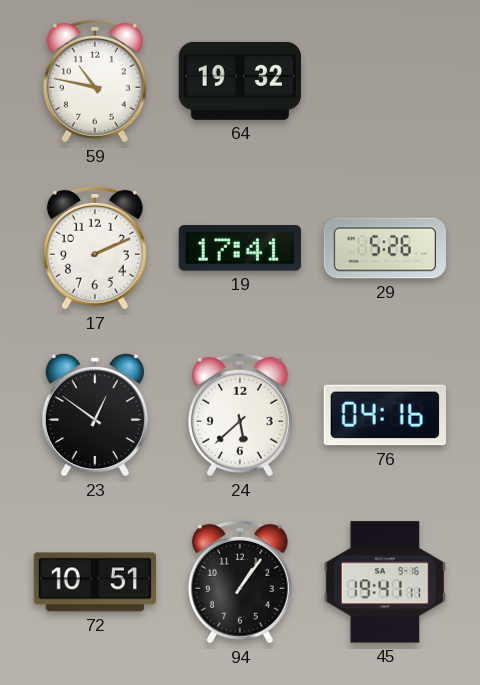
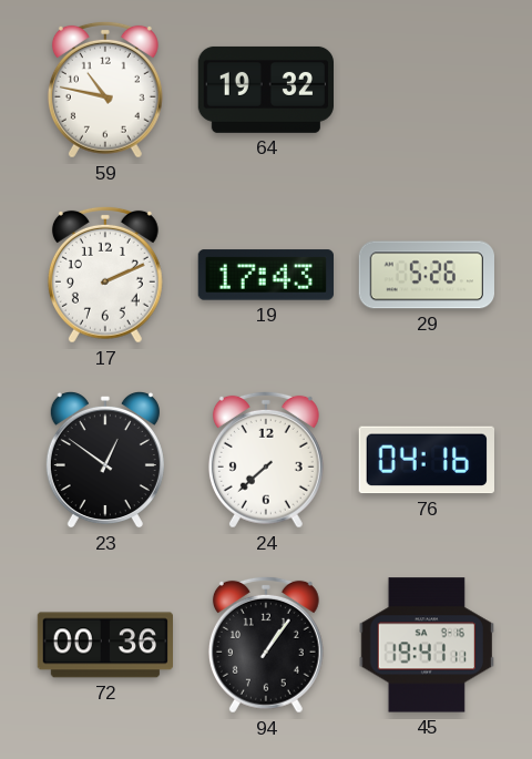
19: 17:41 -> 17:43 (265, 275)
24: 5:38 -> 7:38 (266, 460)
72: 10:51 -> 00:36 (104, 645)
